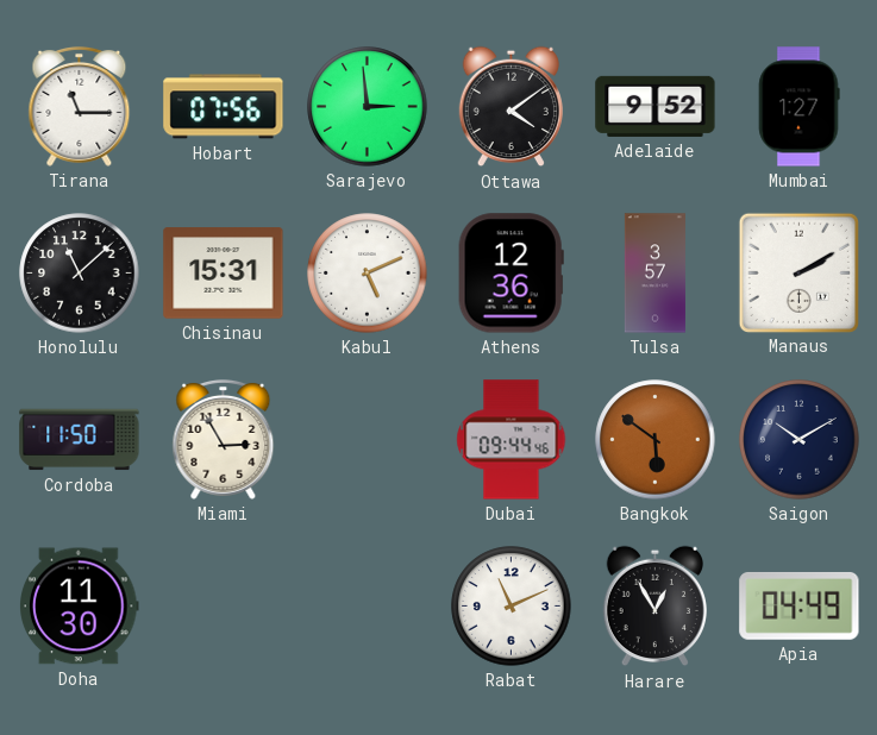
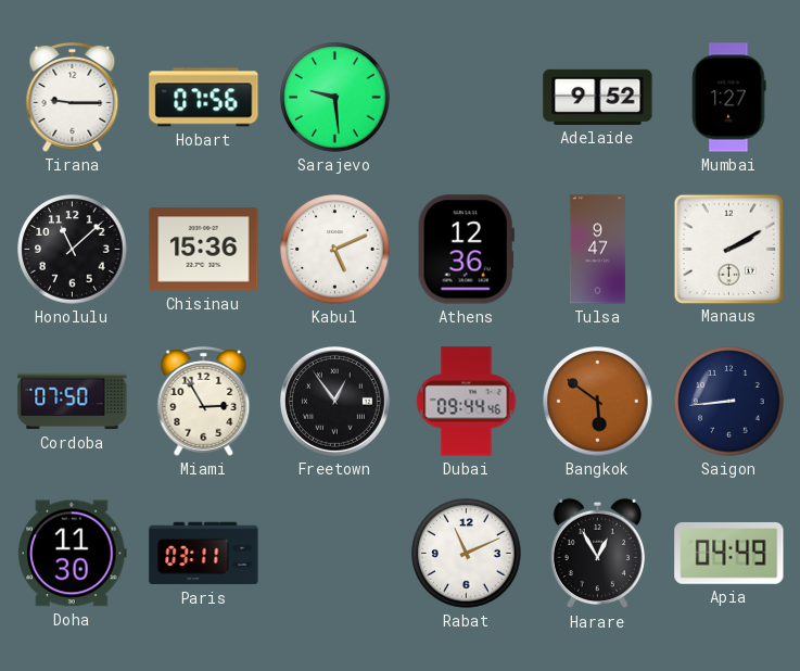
Tirana: 11:15 -> 9:15 (73, 97)
Sarajevo: 2:59 -> 9:29 (335, 98)
Ottawa: 4:09 -> none (510, 107)
Chisinau: 15:31 -> 15:36 (204, 250)
Tulsa: 3:57 -> 9:47 (597, 250)
Cordoba: 11:50 -> 07:50 (73, 402)
Freetown: none -> 12:54 (334, 401)
Saigon: 10:10 -> 8:44 (729, 402)
Paris: none -> 03:11 (204, 554)
